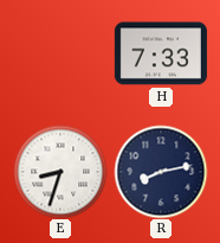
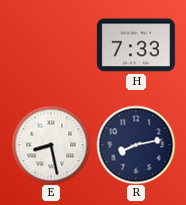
E: 8:33 -> 8:28 (51, 145)
